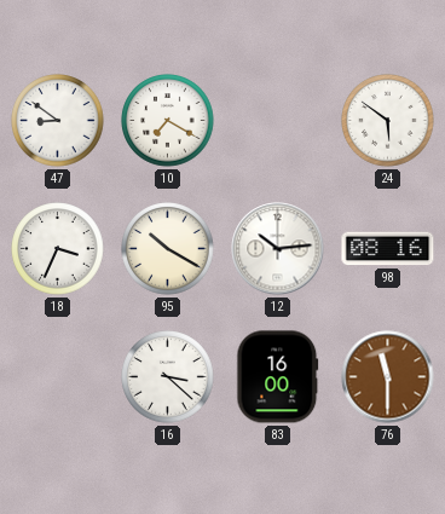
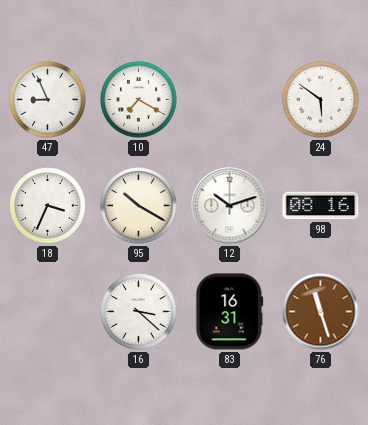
47: 8:51 -> 8:56 (48, 100)
12: 10:14 -> 10:12 (230, 206)
83: 16:00 -> 16:31 (230, 312)
76: 11:30 -> 11:27 (321, 312)
